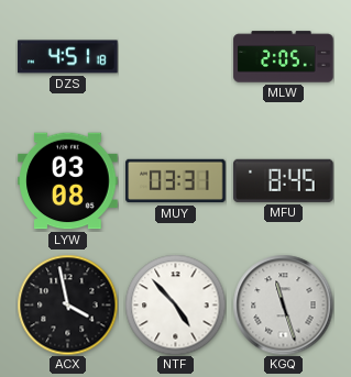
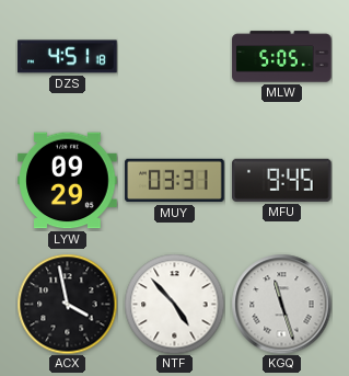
MLW: 2:05 -> 5:05 (282, 57)
LYW: 03:08 -> 09:29 (68, 181)
MFU: 8:45 -> 9:45 (282, 180)
